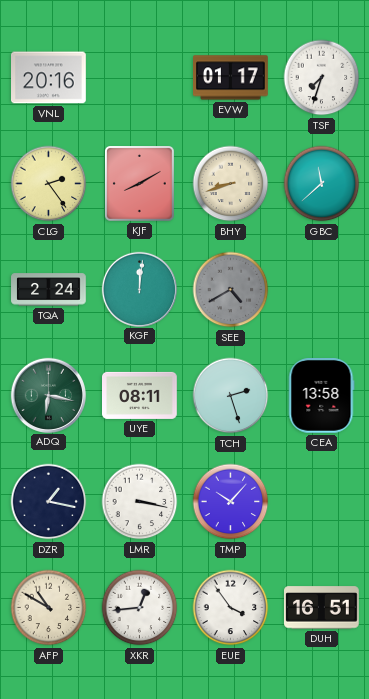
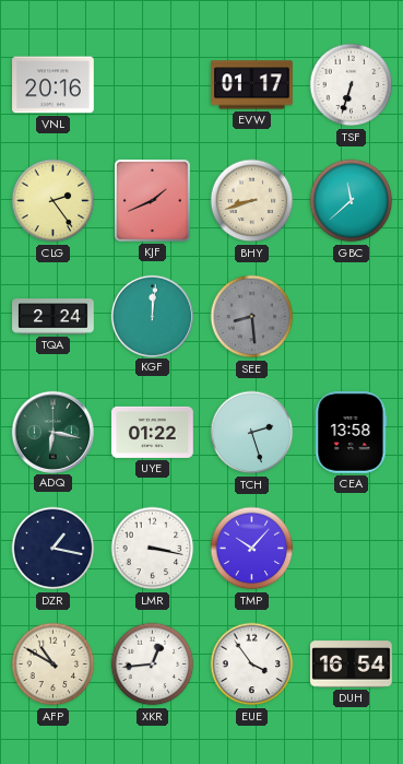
TSF: 7:33 -> 6:33 (352, 85)
KJF: 8:10 -> 1:41 (153, 201)
SEE: 4:40 -> 8:29 (252, 317)
UYE: 08:11 -> 01:22 (153, 432)
DUH: 16:51 -> 16:54 (352, 665)
